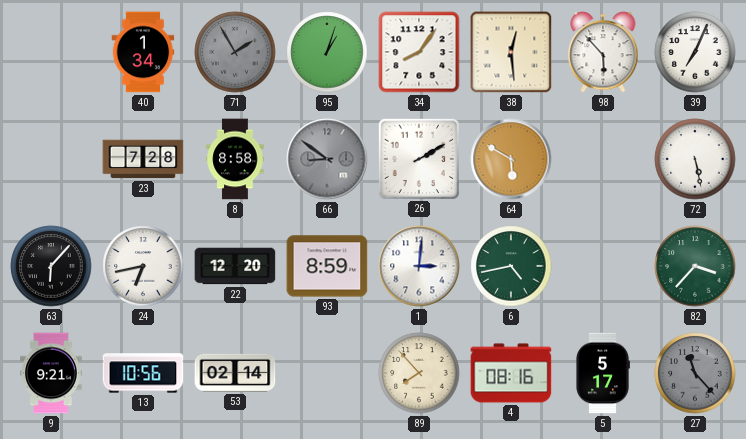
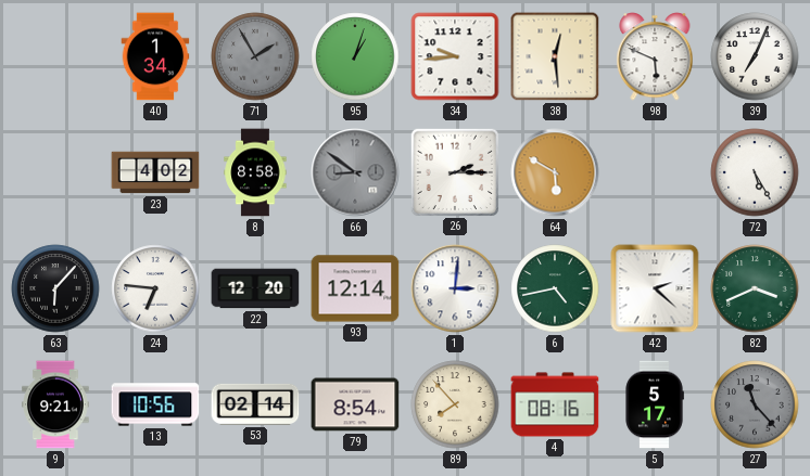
34: 8:06 -> 9:44 (455, 56)
98: 5:53 -> 5:49 (655, 56)
23: 7:28 -> 4:02 (155, 172)
26: 2:10 -> 2:15 (454, 171)
72: 5:28 -> 5:25 (755, 172)
24: 6:43 -> 6:46 (155, 288)
93: 8:59 -> 12:14 (355, 288)
42: none -> 2:22 (655, 288)
82: 3:37 -> 3:41 (755, 288)
79: none -> 8:54 (355, 404)
